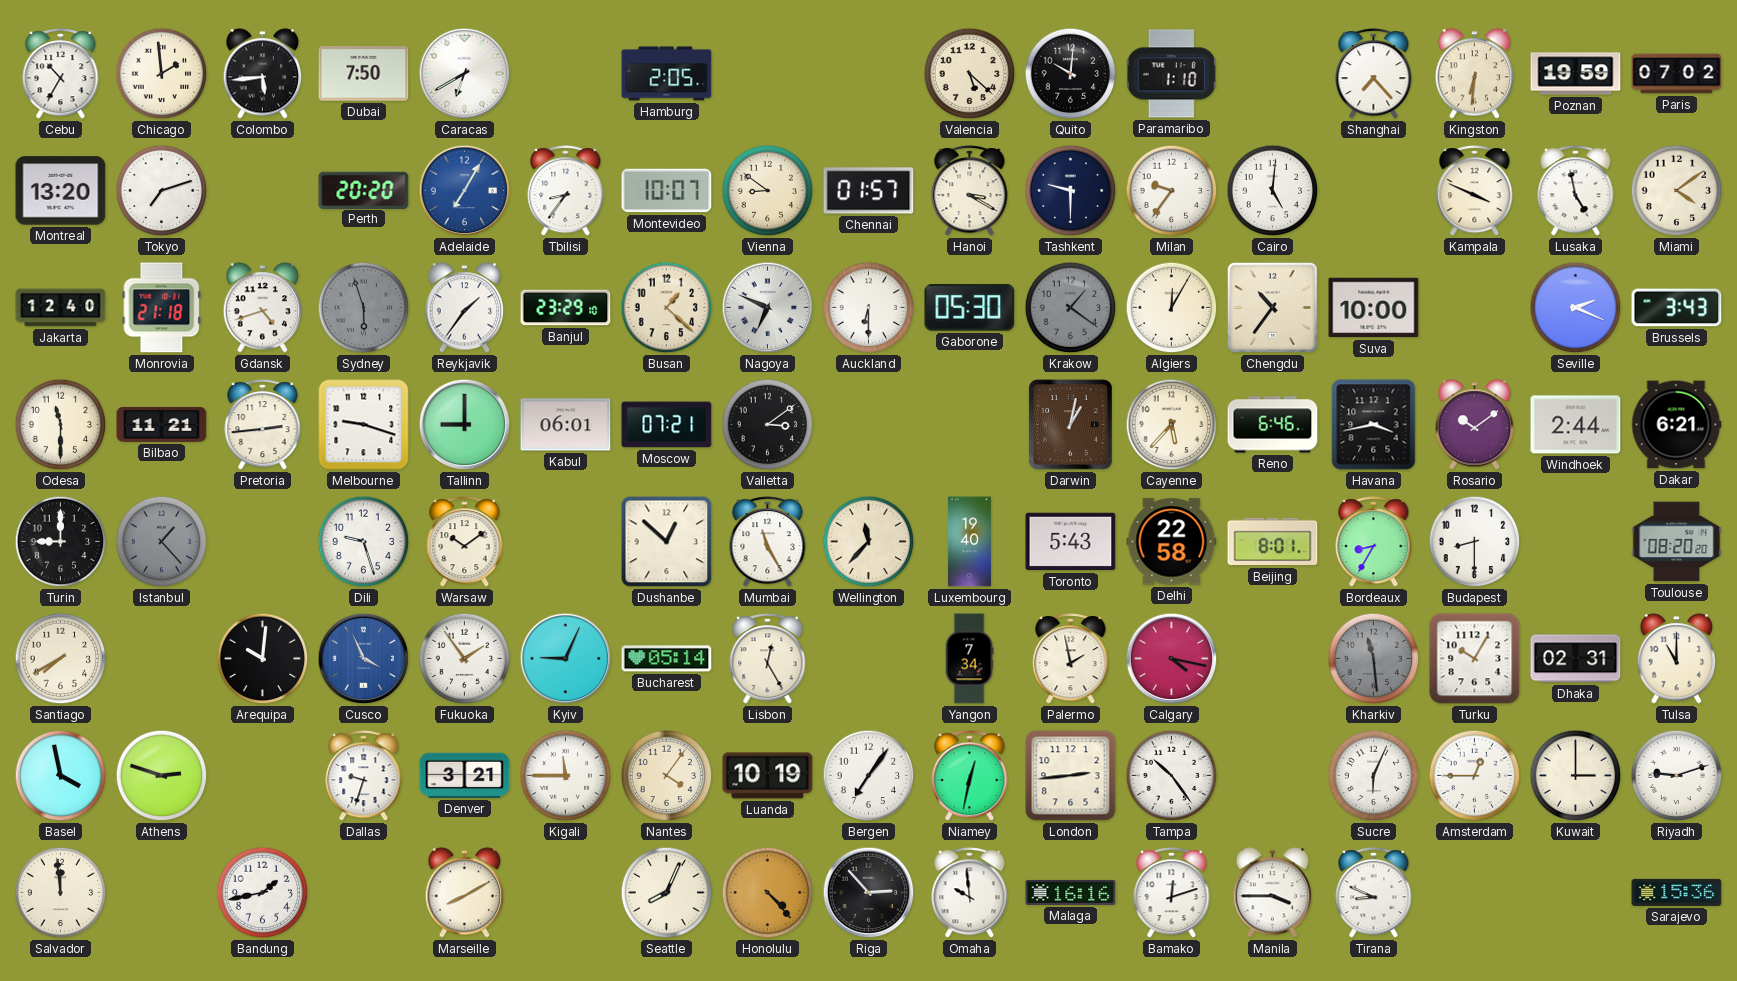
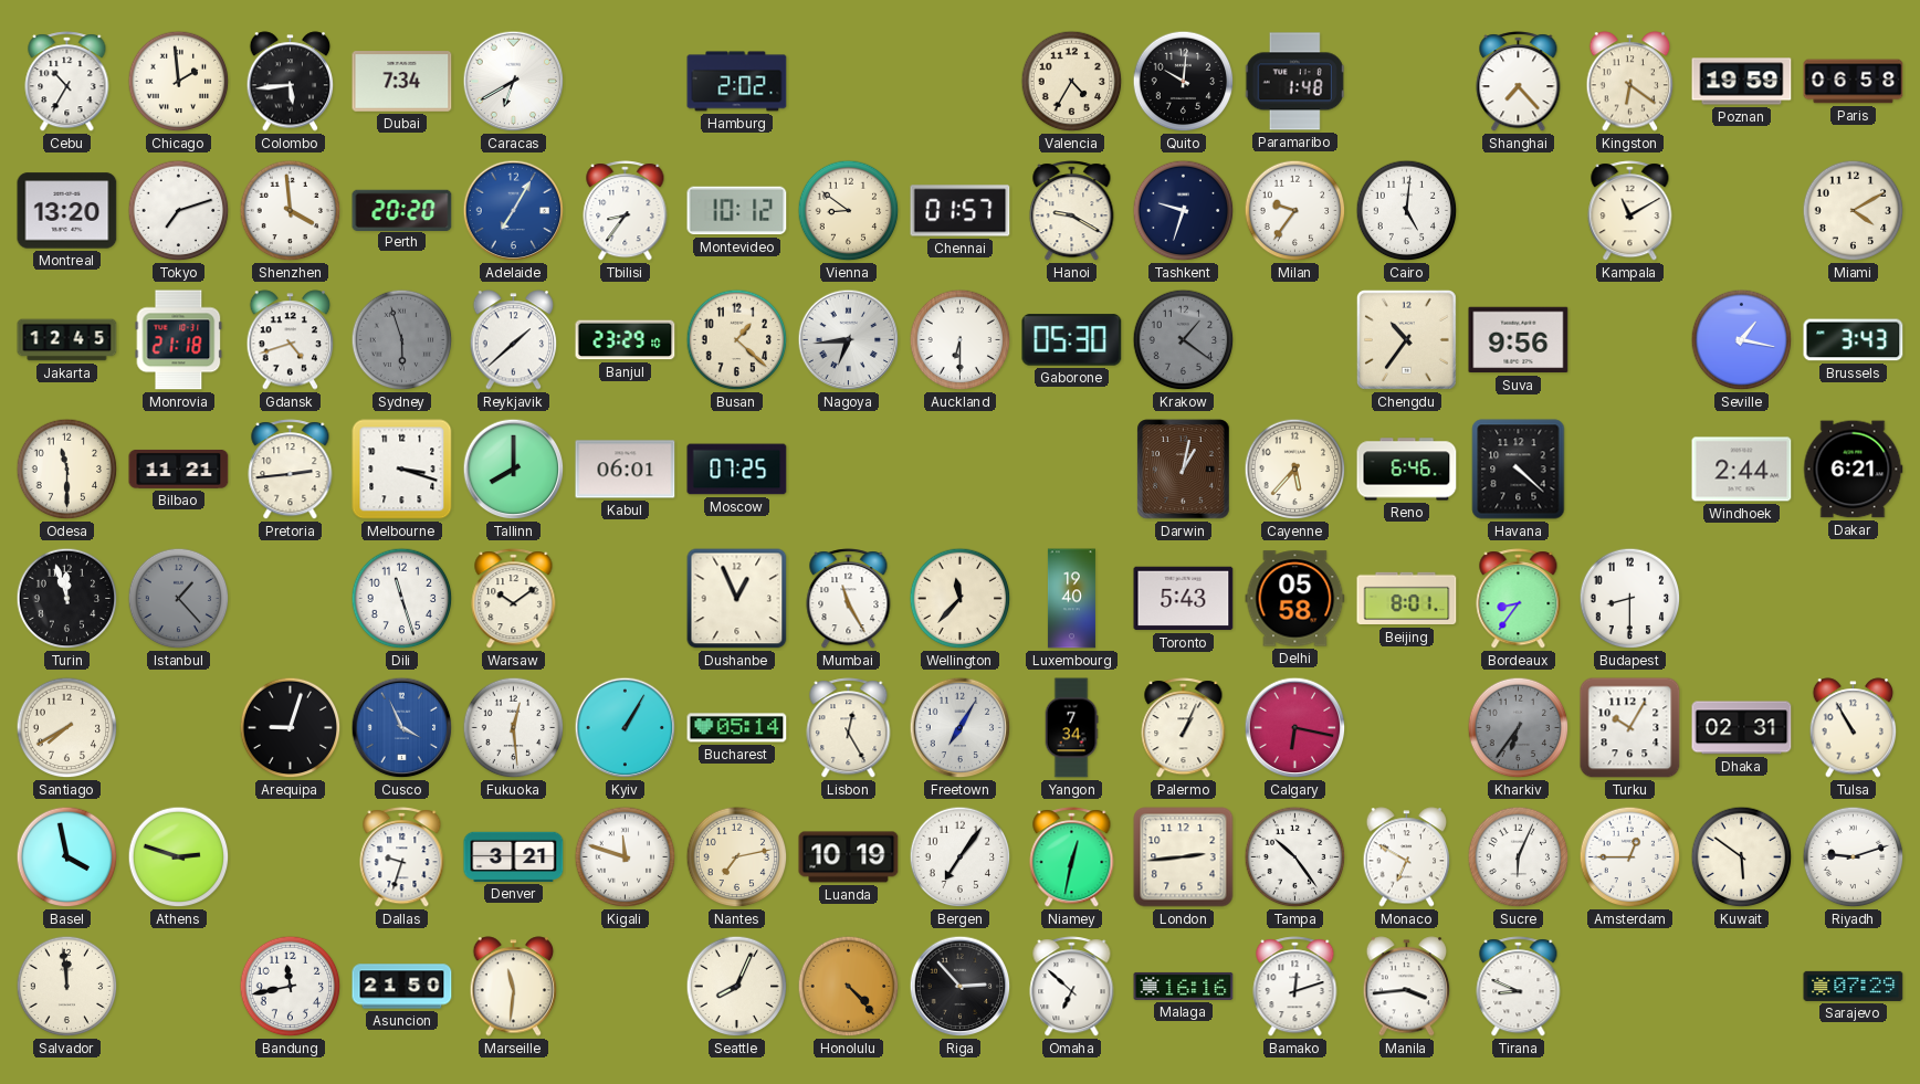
Dubai: 7:50 -> 7:34 (402, 82)
Hamburg: 2:05 -> 2:02 (737, 82)
Valencia: 5:22 -> 4:35 (1072, 82)
Paramaribo: 1:10 -> 1:48 (1294, 82)
Kingston: 6:31 -> 6:21 (1630, 82)
Paris: 07:02 -> 06:58 (1854, 82)
Shenzhen: none -> 3:59 (291, 211)
Montevideo: 10:07 -> 10:12 (737, 211)
Hanoi: 3:20 -> 9:20 (1072, 211)
Tashkent: 9:30 -> 9:33 (1184, 211)
Kampala: 3:49 -> 11:10 (1630, 211)
Lusaka: 4:58 -> none (1576, 191)
Miami: 4:09 -> 4:10 (1854, 211)
Jakarta: 12:40 -> 12:45 (67, 340)
Reykjavik: 1:36 -> 1:38 (514, 340)
Nagoya: 6:49 -> 6:44 (849, 340)
Algiers: 12:05 -> none (1172, 308)
Suva: 10:00 -> 9:56 (1519, 340)
Seville: 2:19 -> 1:17 (1742, 340)
Melbourne: 9:18 -> 3:18 (402, 470)
Tallinn: 9:00 -> 8:00 (514, 470)
Moscow: 07:21 -> 07:25 (737, 470)
Valletta: 3:09 -> none (768, 425)
Havana: 3:43 -> 4:22 (1519, 470)
Rosario: 10:09 -> none (1475, 425)
Turin: 9:00 -> 11:57 (67, 599)
Dili: 9:27 -> 11:27 (402, 599)
Dushanbe: 12:52 -> 12:56 (737, 599)
Delhi: 22:58 -> 05:58 (1295, 599)
Bordeaux: 8:35 -> 8:36 (1519, 599)
Toulouse: 08:20 -> none (1677, 542)
Arequipa: 10:01 -> 9:03 (291, 728)
Fukuoka: 1:54 -> 12:29 (514, 728)
Kyiv: 9:04 -> 1:05 (626, 728)
Freetown: none -> 7:05 (961, 728)
Palermo: 1:58 -> 1:04 (1184, 728)
Calgary: 4:17 -> 6:17 (1295, 728)
Kharkiv: 11:29 -> 6:36 (1519, 728)
Tulsa: 11:00 -> 10:55 (1854, 728)
Kigali: 11:45 -> 11:48 (626, 857)
Nantes: 4:06 -> 7:13 (737, 857)
Monaco: none -> 6:50 (1407, 857)
Kuwait: 3:00 -> 5:51 (1742, 857)
Bandung: 1:43 -> 11:43 (291, 987)
Asuncion: none -> 21:50 (402, 987)
Marseille: 8:10 -> 11:31 (514, 987)
Omaha: 9:59 -> 6:52 (1072, 987)
Manila: 3:45 -> 3:44 (1407, 987)
Sarajevo: 15:36 -> 07:29 (1854, 986)
